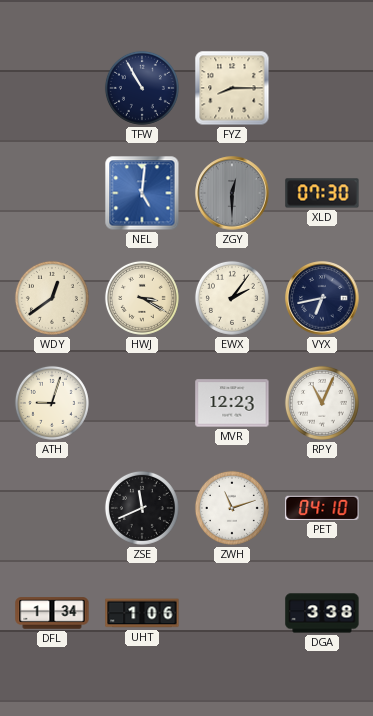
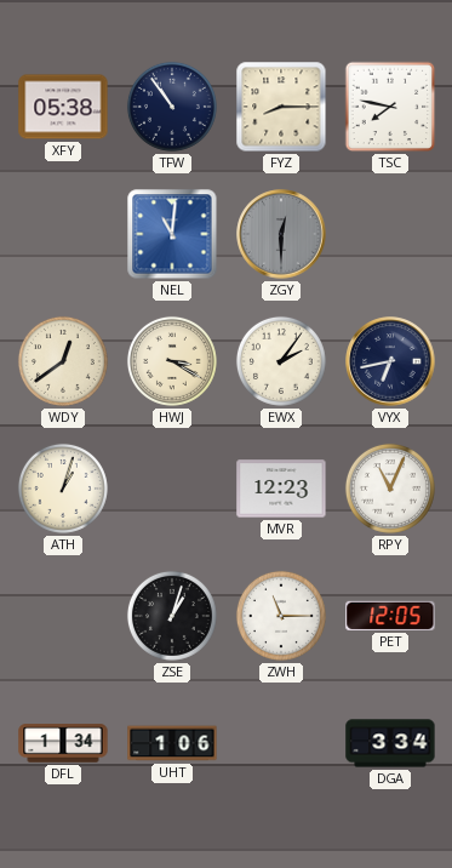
XFY: none -> 05:38 (63, 107)
TFW: 10:55 -> 10:54 (172, 107)
TSC: none -> 7:47 (390, 107)
NEL: 5:01 -> 11:01 (172, 234)
XLD: 07:30 -> none (322, 193)
ATH: 9:03 -> 1:03 (63, 489)
ZSE: 11:41 -> 1:03 (172, 616)
ZWH: 11:12 -> 11:15 (281, 616)
PET: 04:10 -> 12:05 (390, 616)
DGA: 3:38 -> 3:34 (390, 743)
